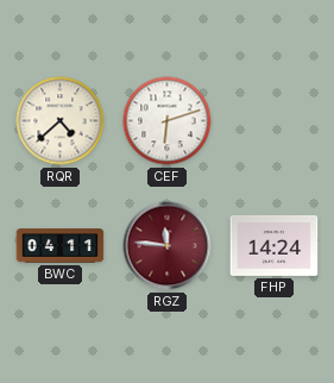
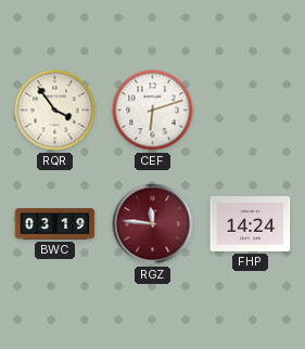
RQR: 4:38 -> 3:54 (55, 111)
BWC: 04:11 -> 03:19 (55, 224)
